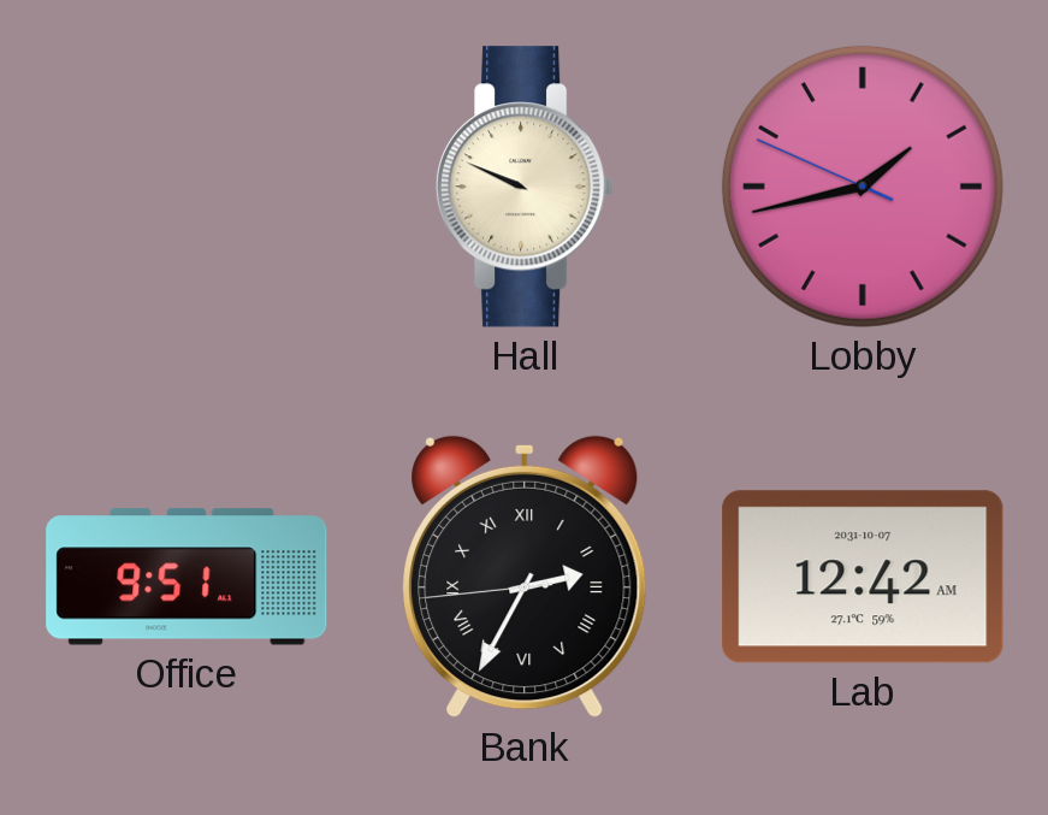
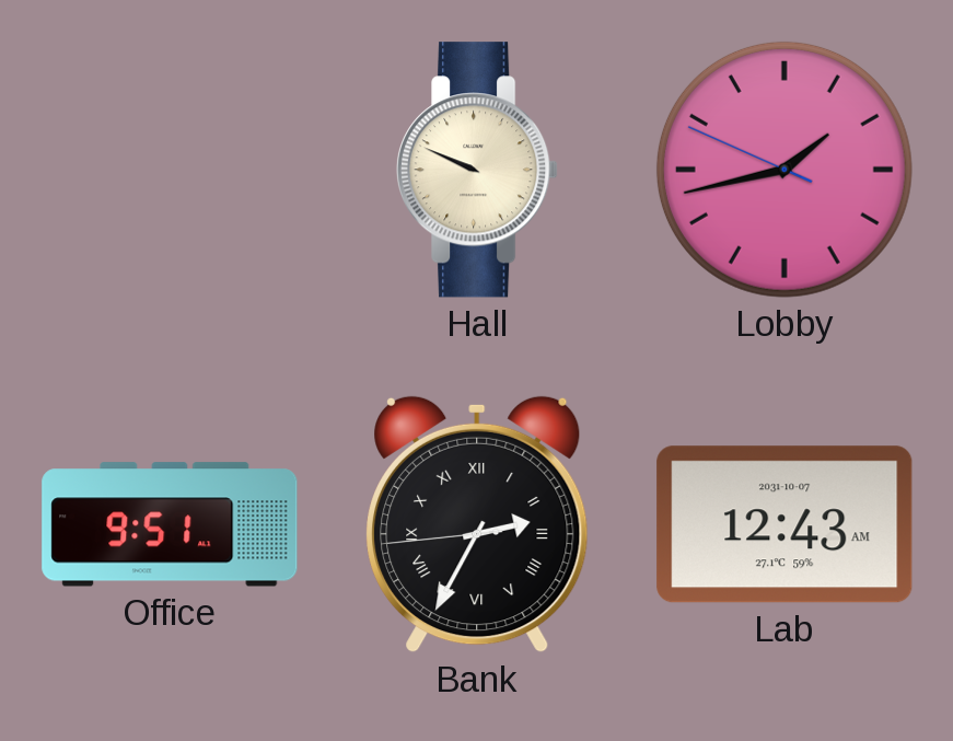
Lab: 12:42 -> 12:43 (785, 524)
